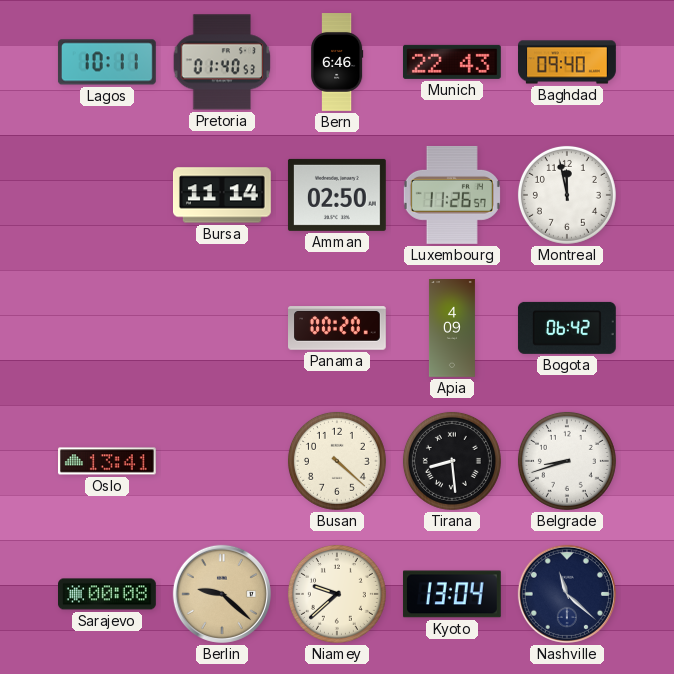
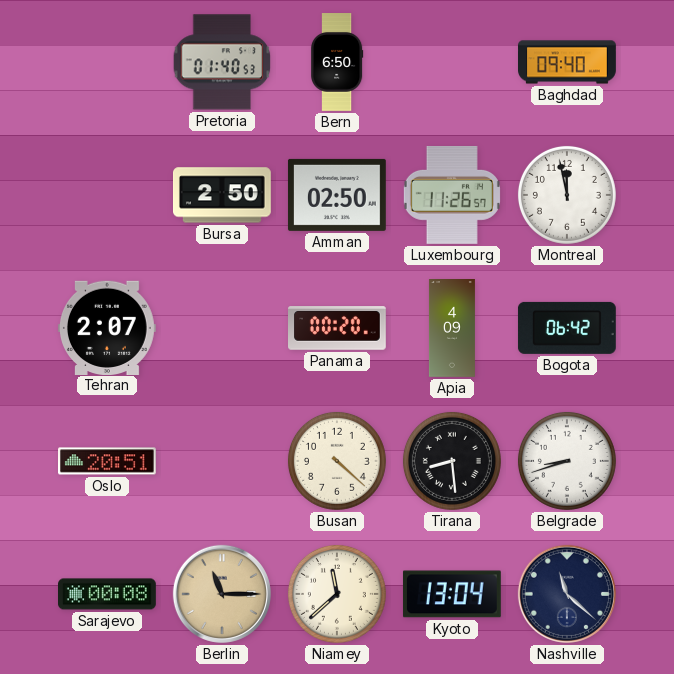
Lagos: 10:11 -> none (107, 62)
Bern: 6:46 -> 6:50 (337, 62)
Munich: 22:43 -> none (452, 62)
Bursa: 11:14 -> 2:50 (223, 195)
Tehran: none -> 2:07 (107, 327)
Oslo: 13:41 -> 20:51 (108, 461)
Berlin: 9:22 -> 11:15 (222, 594)
Niamey: 9:38 -> 11:38 (337, 594)
